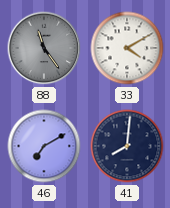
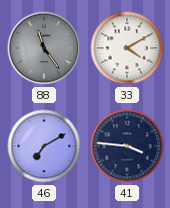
41: 8:01 -> 3:46 (127, 146)
